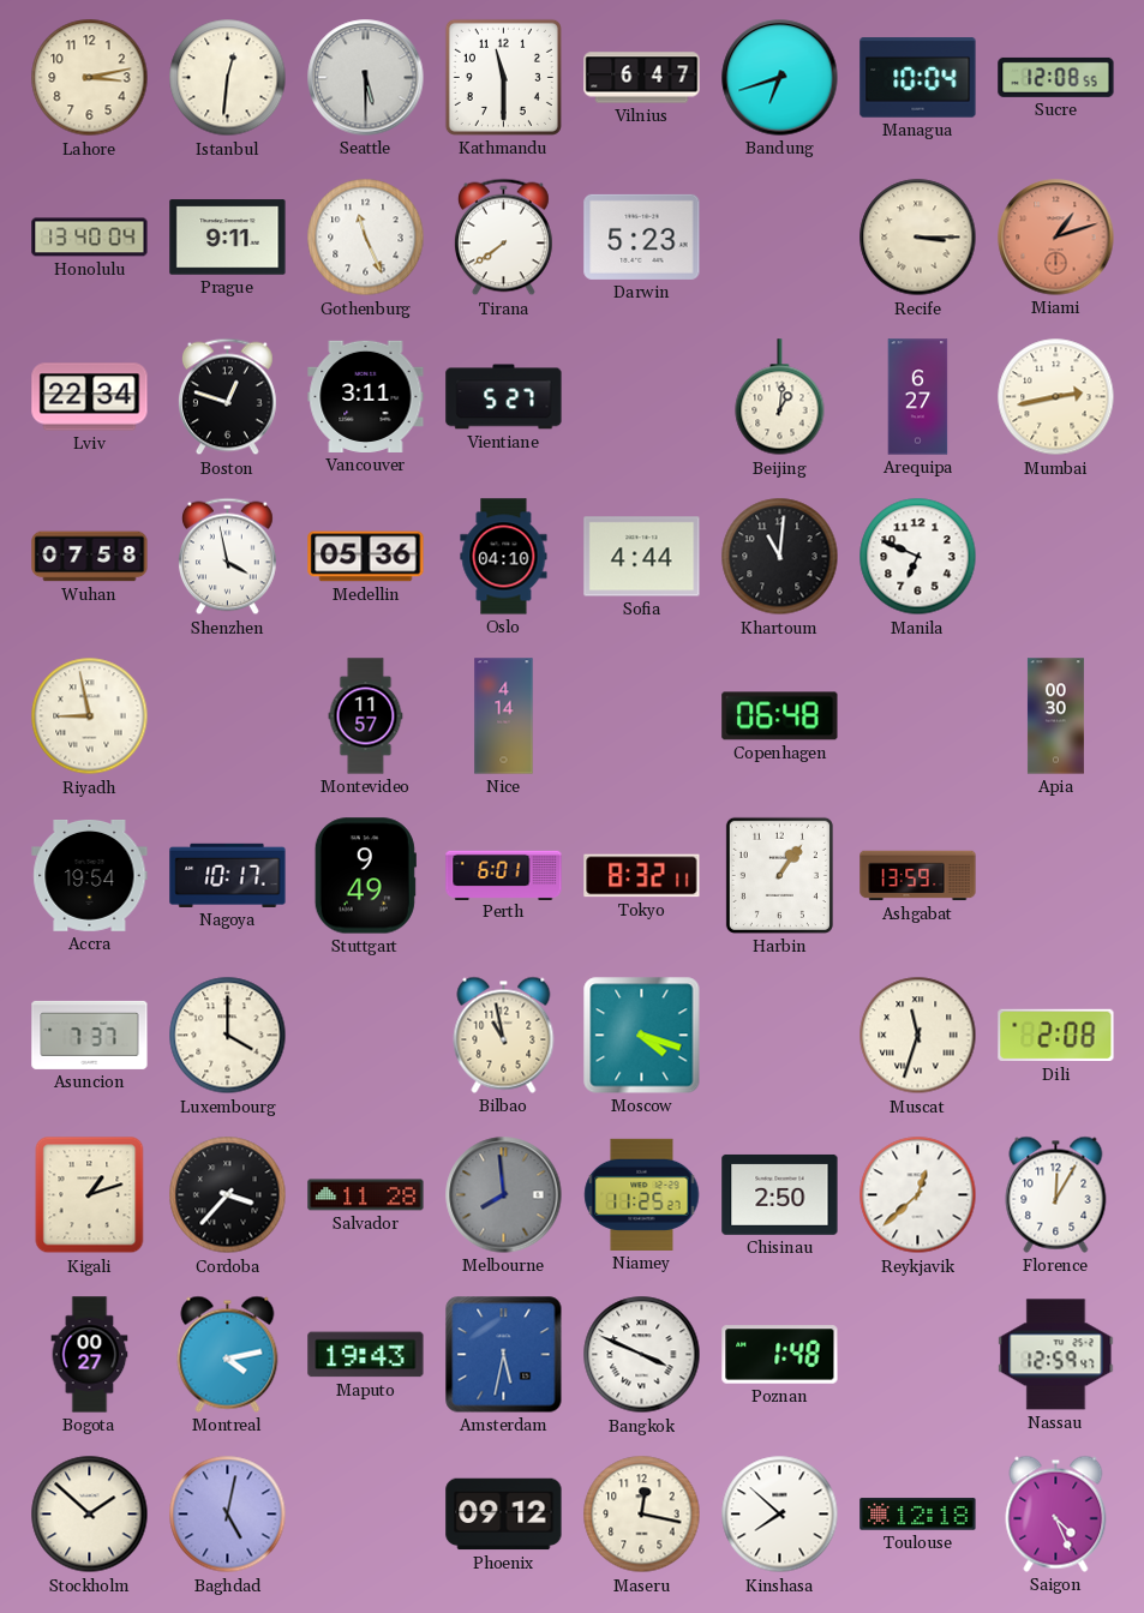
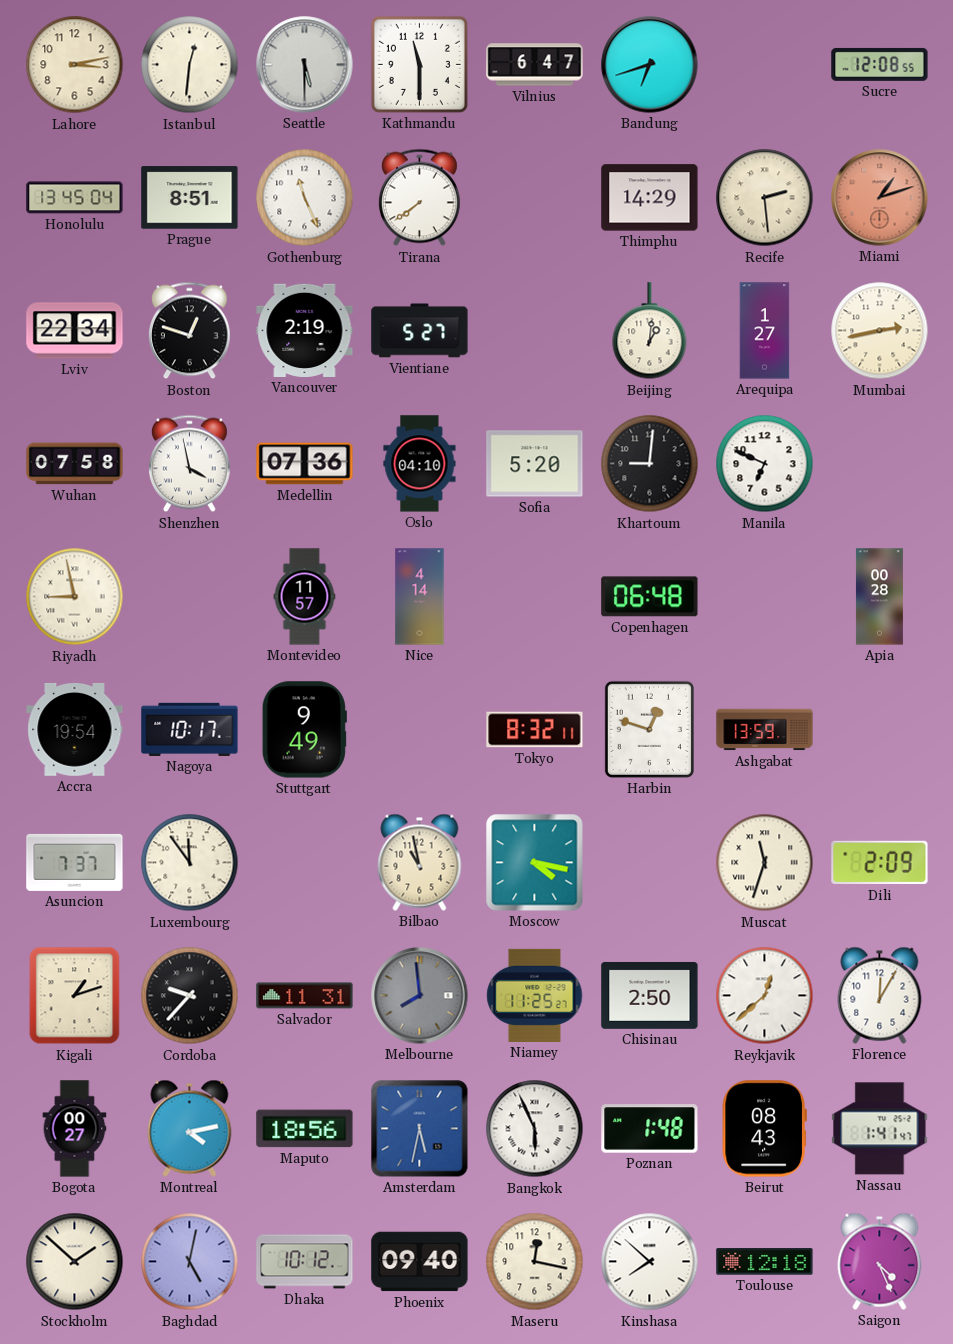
Managua: 10:04 -> none (918, 78)
Honolulu: 13:40 -> 13:45 (75, 198)
Prague: 9:11 -> 8:51 (190, 198)
Darwin: 5:23 -> none (642, 236)
Thimphu: none -> 14:29 (650, 198)
Recife: 3:15 -> 2:29 (765, 198)
Vancouver: 3:11 -> 2:19 (305, 330)
Arequipa: 6:27 -> 1:27 (765, 331)
Medellin: 05:36 -> 07:36 (305, 464)
Sofia: 4:44 -> 5:20 (535, 464)
Khartoum: 11:01 -> 9:01 (650, 464)
Apia: 00:30 -> 00:28 (879, 597)
Perth: 6:01 -> none (504, 875)
Harbin: 1:06 -> 12:48 (649, 729)
Luxembourg: 4:00 -> 11:54 (190, 863)
Moscow: 4:18 -> 4:17 (535, 863)
Dili: 2:08 -> 2:09 (880, 863)
Cordoba: 3:37 -> 9:37 (190, 996)
Salvador: 11:28 -> 11:31 (305, 996)
Maputo: 19:43 -> 18:56 (305, 1129)
Bangkok: 3:49 -> 5:56 (535, 1129)
Beirut: none -> 08:43 (764, 1129)
Nassau: 12:59 -> 1:41 (880, 1129)
Dhaka: none -> 10:12 (305, 1262)
Phoenix: 09:12 -> 09:40 (420, 1262)
